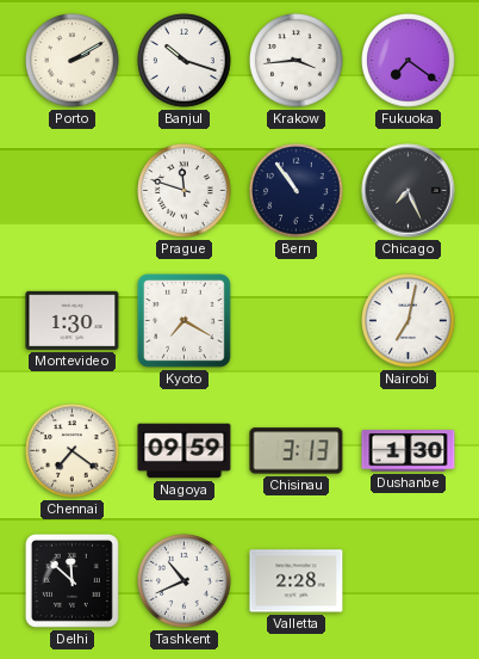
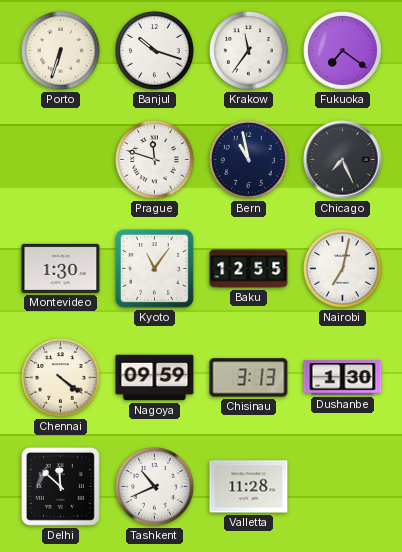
Porto: 2:10 -> 6:33 (61, 51)
Krakow: 3:44 -> 11:36 (249, 51)
Bern: 10:54 -> 10:58 (249, 160)
Kyoto: 7:20 -> 11:06 (154, 268)
Baku: none -> 12:55 (249, 269)
Chennai: 7:21 -> 4:21 (61, 378)
Valletta: 2:28 -> 11:28 (249, 487)
